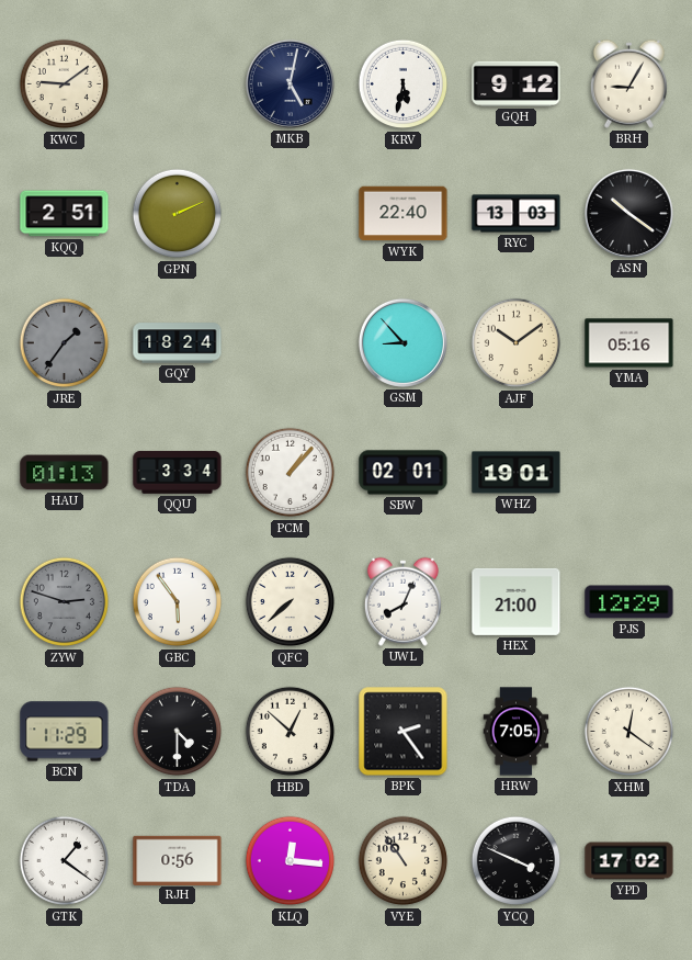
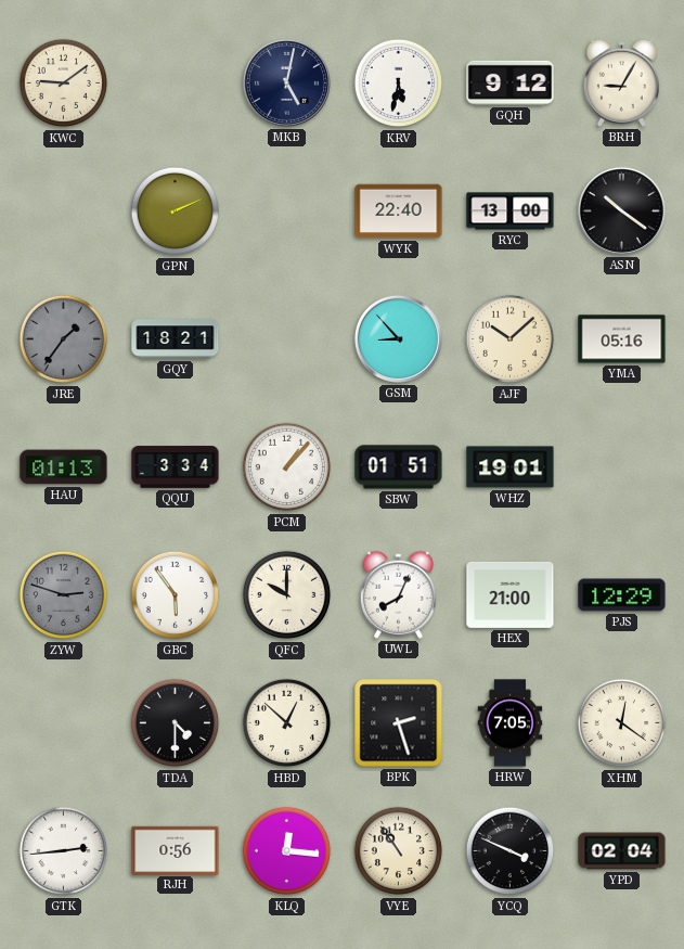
KQQ: 2:51 -> none (65, 214)
RYC: 13:03 -> 13:00 (511, 211)
GQY: 18:24 -> 18:21 (176, 339)
AJF: 10:09 -> 10:08 (511, 339)
SBW: 02:01 -> 01:51 (399, 467)
QFC: 7:38 -> 10:00 (287, 595)
BCN: 11:29 -> none (65, 732)
BPK: 2:24 -> 2:27 (399, 723)
GTK: 1:21 -> 2:44 (64, 851)
YPD: 17:02 -> 02:04 (622, 851)
